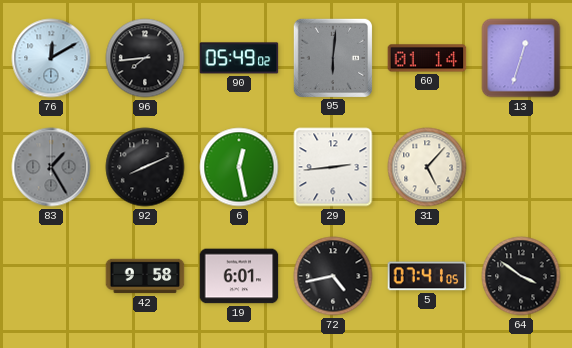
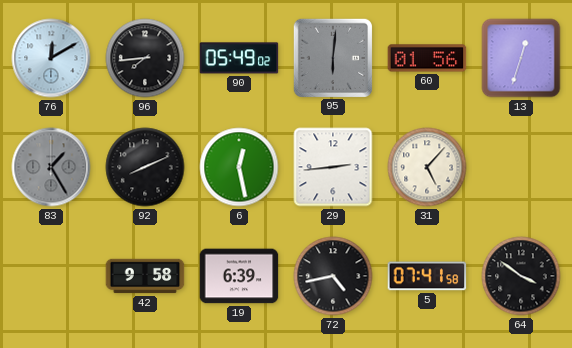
60: 01:14 -> 01:56 (427, 58)
19: 6:01 -> 6:39 (239, 276)
5: 07:41:05 -> 07:41:58 (427, 276)
